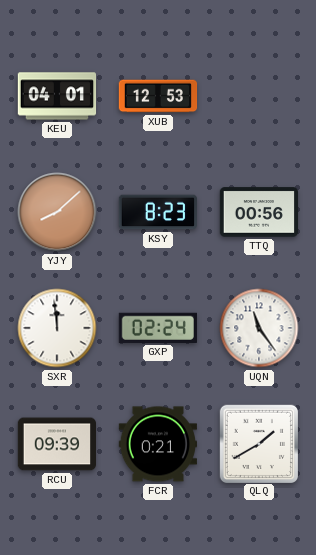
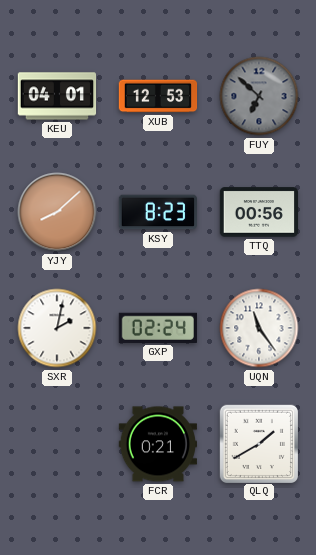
FUY: none -> 6:52 (259, 96)
SXR: 11:59 -> 2:02 (57, 328)
RCU: 09:39 -> none (56, 444)
